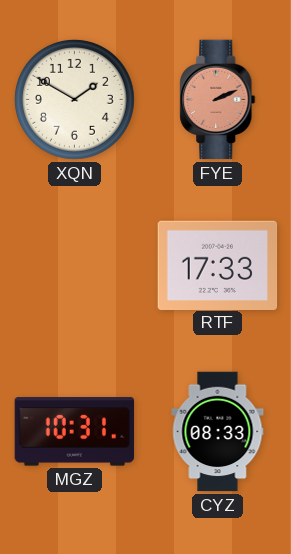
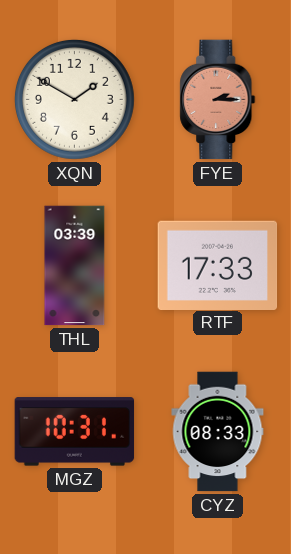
FYE: 2:11 -> 2:15 (218, 100)
THL: none -> 03:39 (75, 266)
